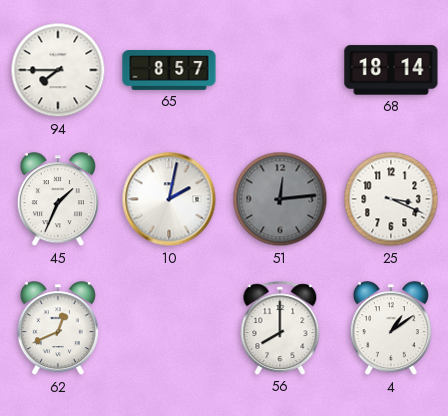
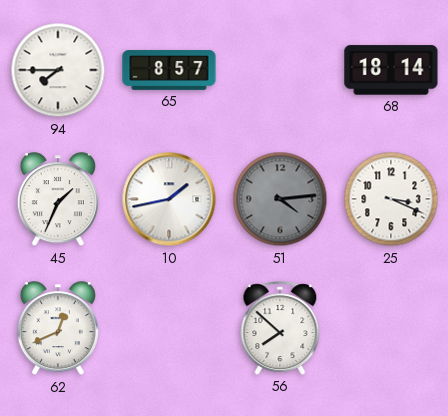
10: 2:02 -> 1:43 (169, 199)
51: 12:14 -> 4:14 (280, 199)
56: 8:00 -> 7:52 (280, 328)
4: 1:09 -> none (391, 329)
